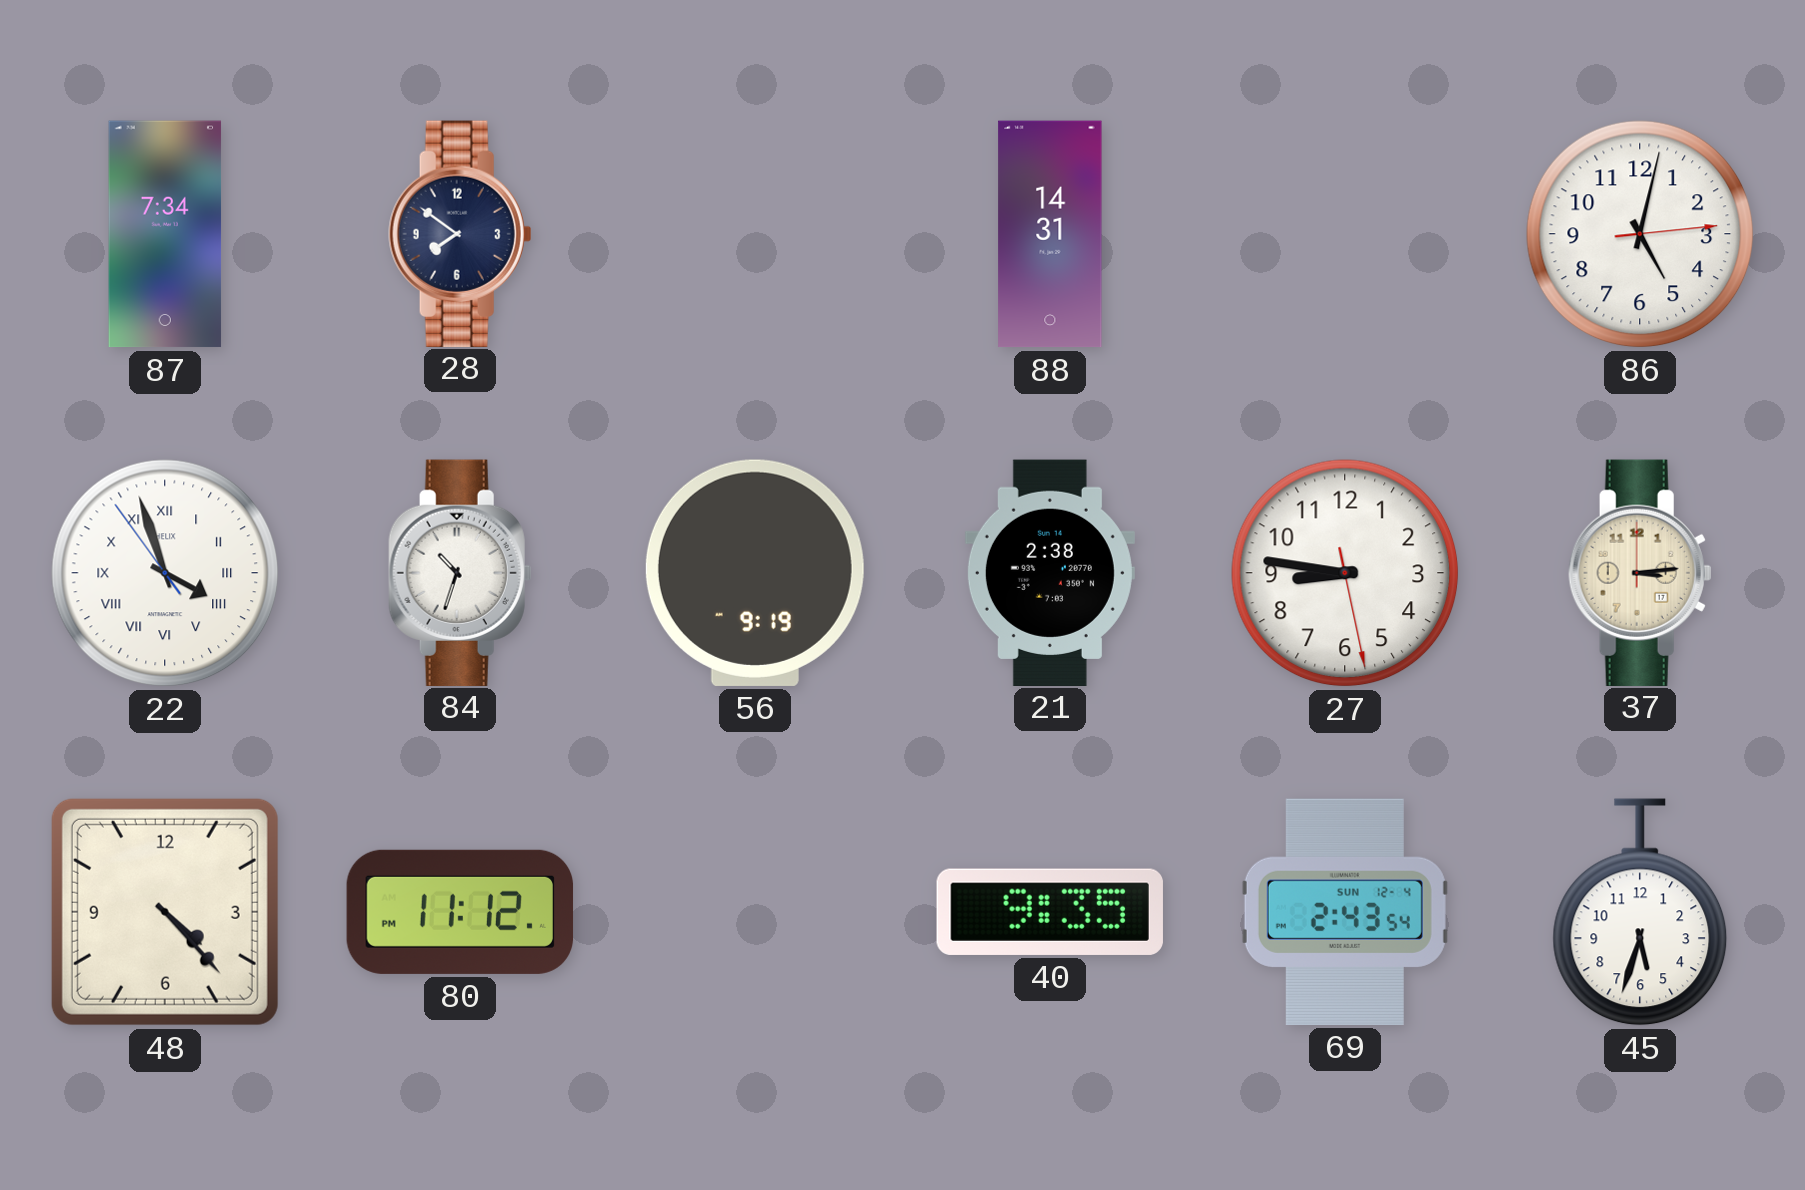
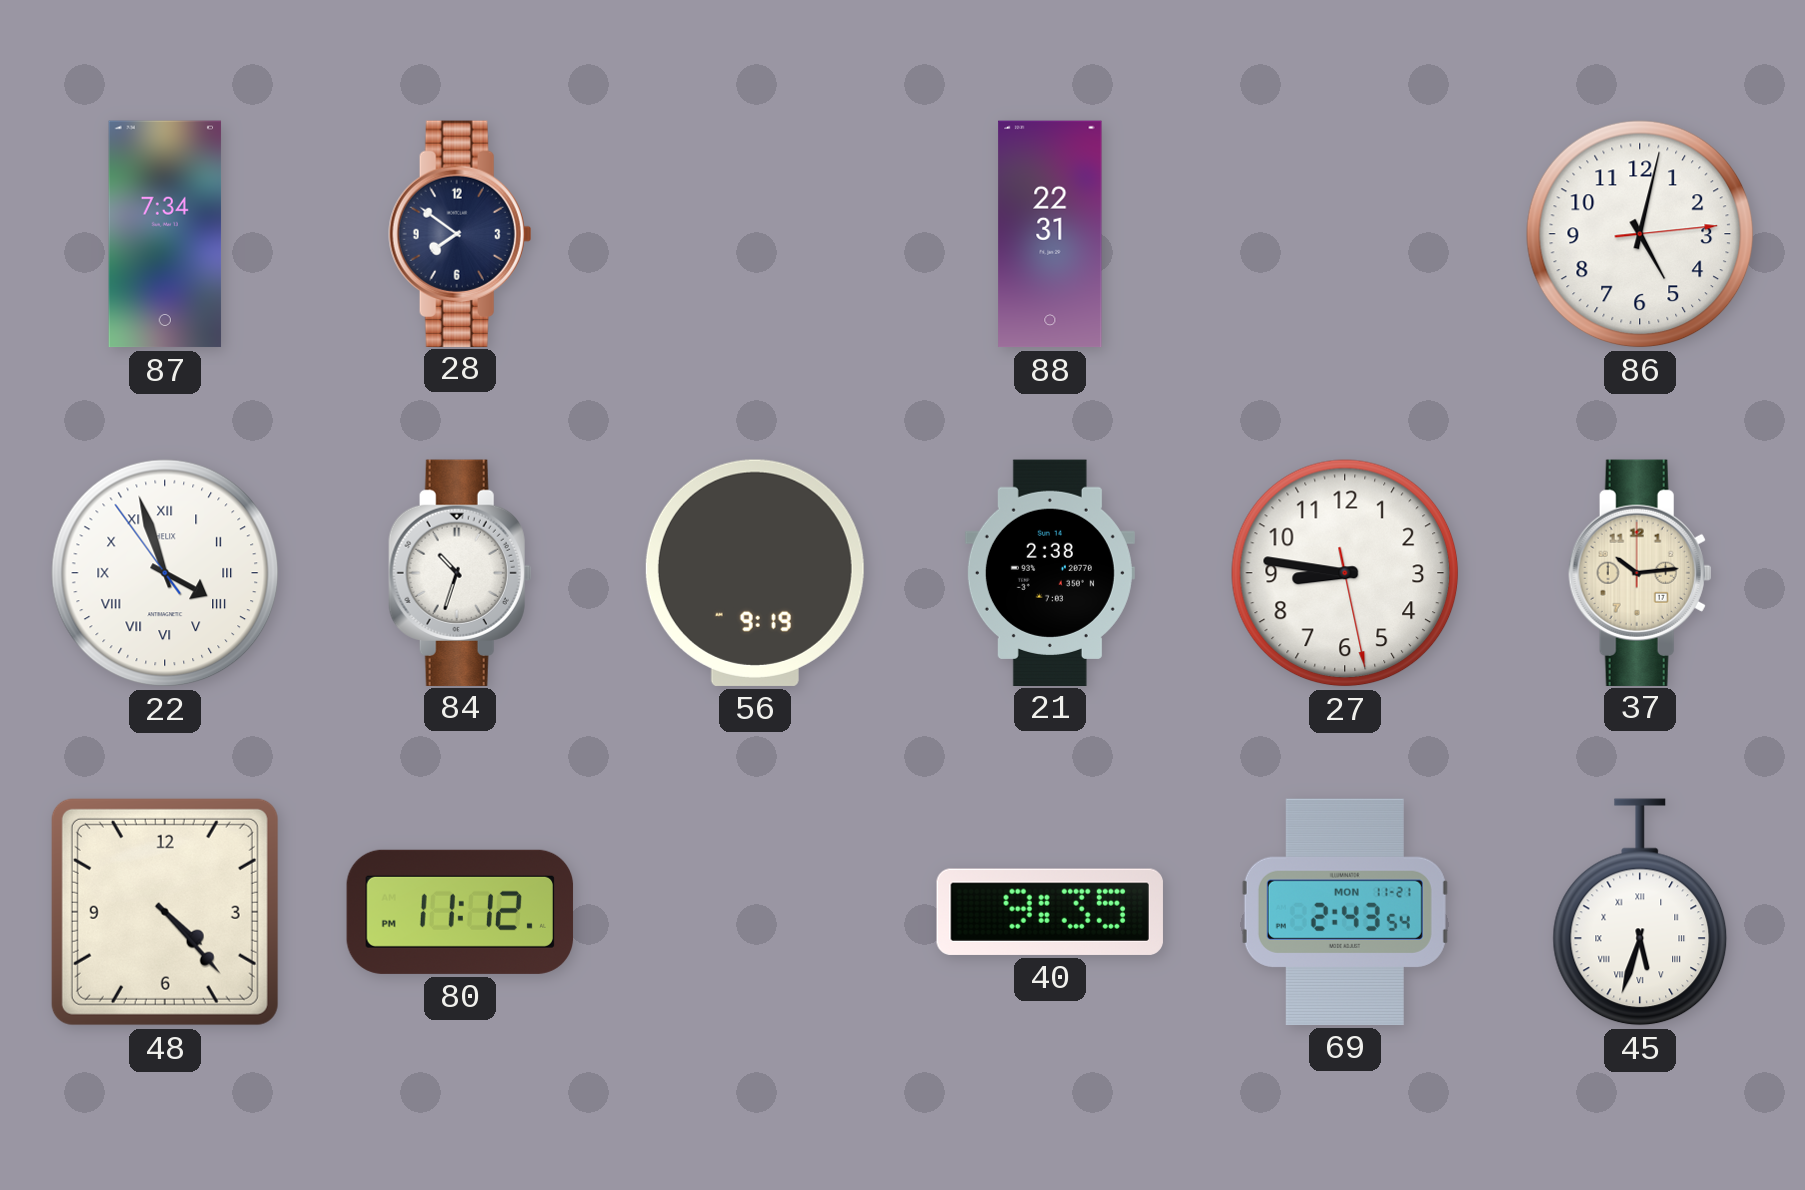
88: 14:31 -> 22:31 (1050, 234)
37: 3:14 -> 10:14 (1640, 572)
69 date: SUN 12-4 -> MON 11-21 (1345, 912)
45 numerals: Arabic -> Roman (1640, 912)
